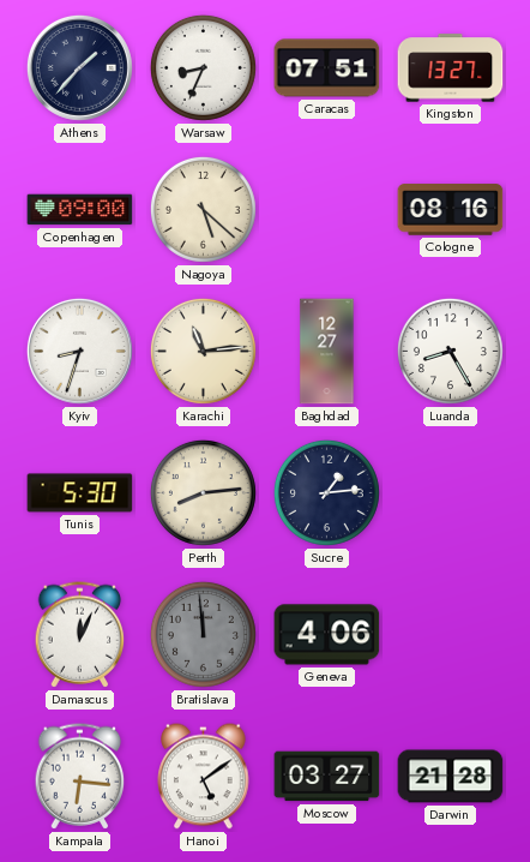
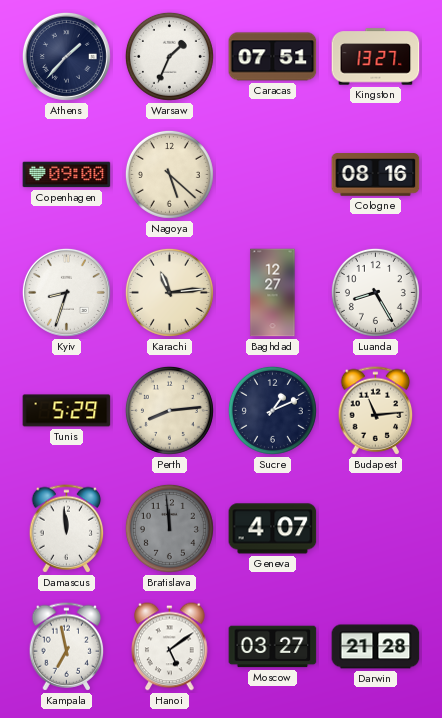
Warsaw: 8:34 -> 1:34 (169, 56)
Tunis: 5:30 -> 5:29 (67, 411)
Sucre: 1:14 -> 1:11 (272, 410)
Budapest: none -> 11:14 (376, 411)
Damascus: 12:04 -> 11:59 (67, 529)
Geneva: 4:06 -> 4:07 (273, 529)
Kampala: 6:16 -> 6:58 (67, 647)
